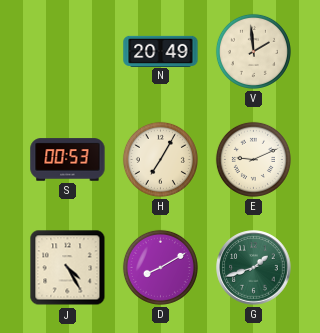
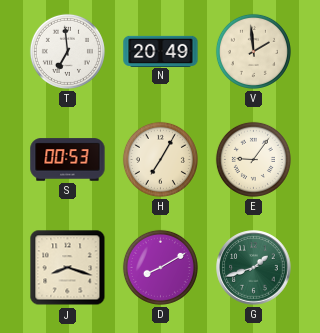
T: none -> 6:59 (67, 51)
E: 9:11 -> 9:06 (253, 159)
J: 4:25 -> 8:18 (68, 268)
